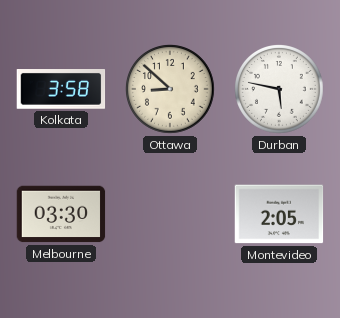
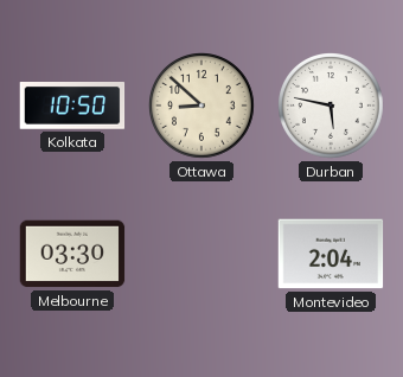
Kolkata: 3:58 -> 10:50 (72, 107)
Montevideo: 2:05 -> 2:04 (331, 254)
